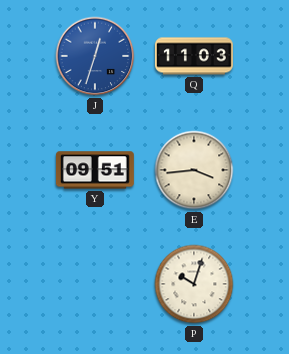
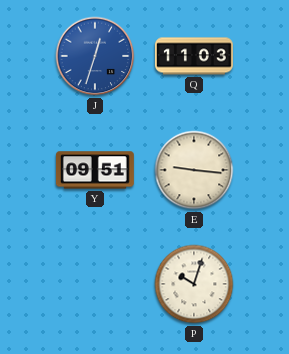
E: 3:44 -> 9:16 (194, 170)
